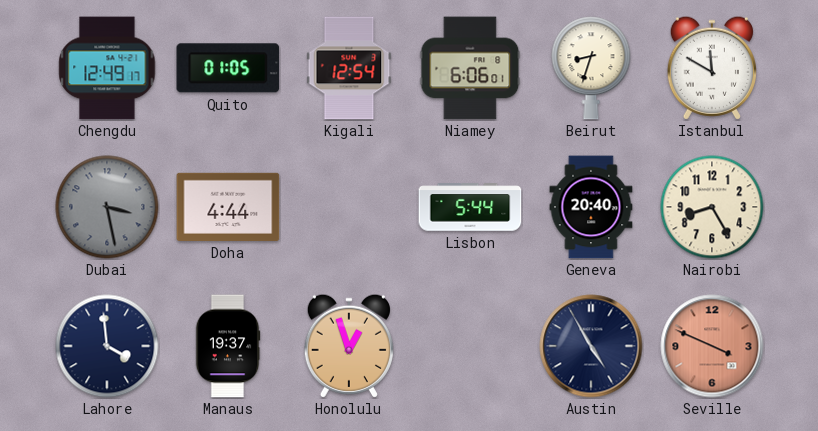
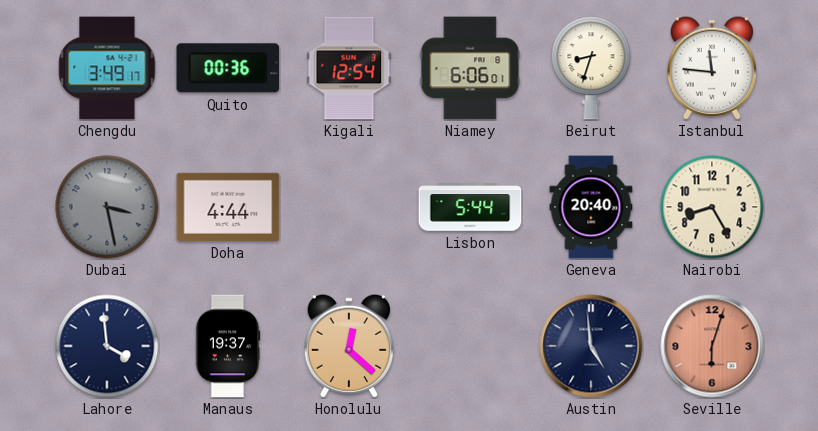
Chengdu: 12:49 -> 3:49 (107, 68)
Quito: 01:05 -> 00:36 (228, 68)
Istanbul: 11:50 -> 11:46 (712, 68)
Honolulu: 12:57 -> 12:22 (349, 346)
Austin: 4:55 -> 4:59 (591, 346)
Seville: 3:49 -> 6:03 (712, 346)
